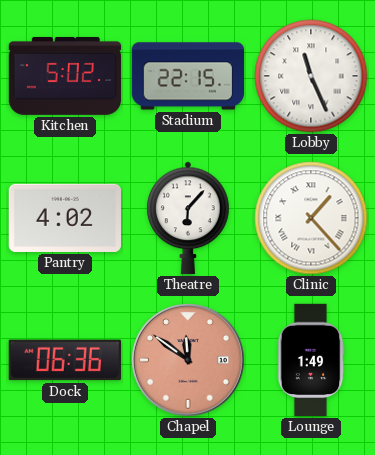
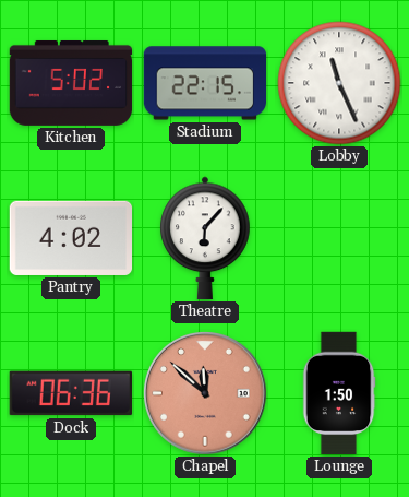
Clinic: 1:23 -> none (311, 218)
Chapel: 11:51 -> 11:52 (206, 394)
Lounge: 1:49 -> 1:50 (339, 393)
